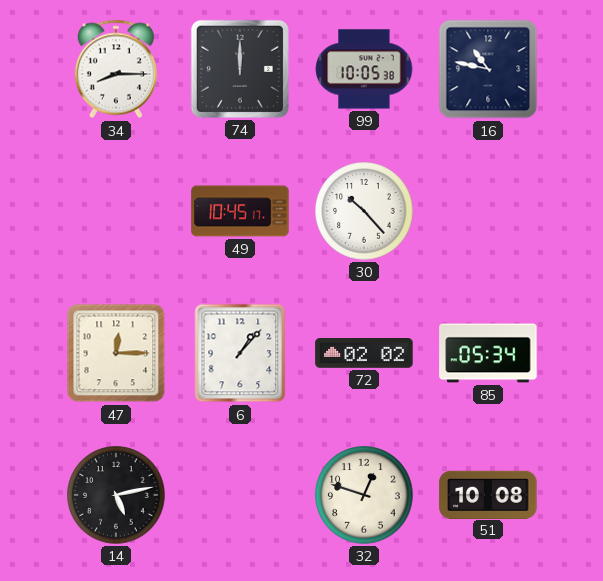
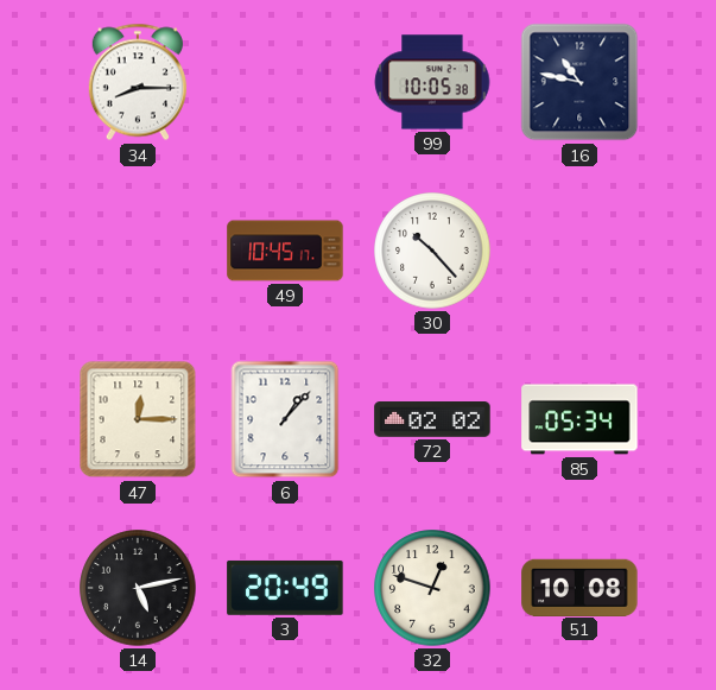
74: 12:00 -> none (240, 69)
3: none -> 20:49 (285, 588)
